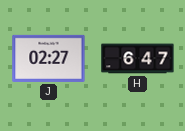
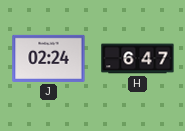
J: 02:27 -> 02:24 (49, 58)
